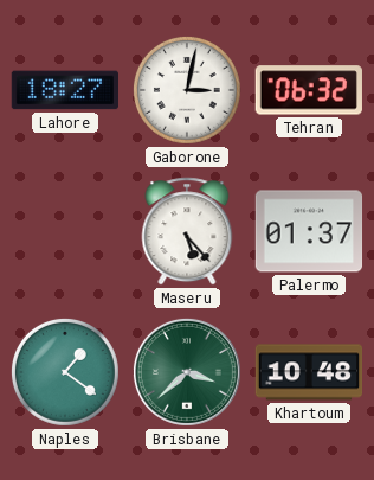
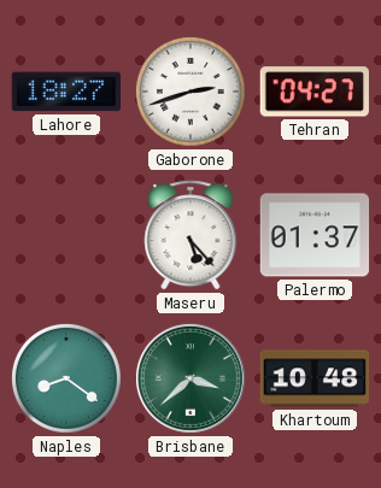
Gaborone: 3:02 -> 2:42 (190, 92)
Tehran: 06:32 -> 04:27 (315, 92)
Naples: 1:21 -> 8:21 (66, 378)
